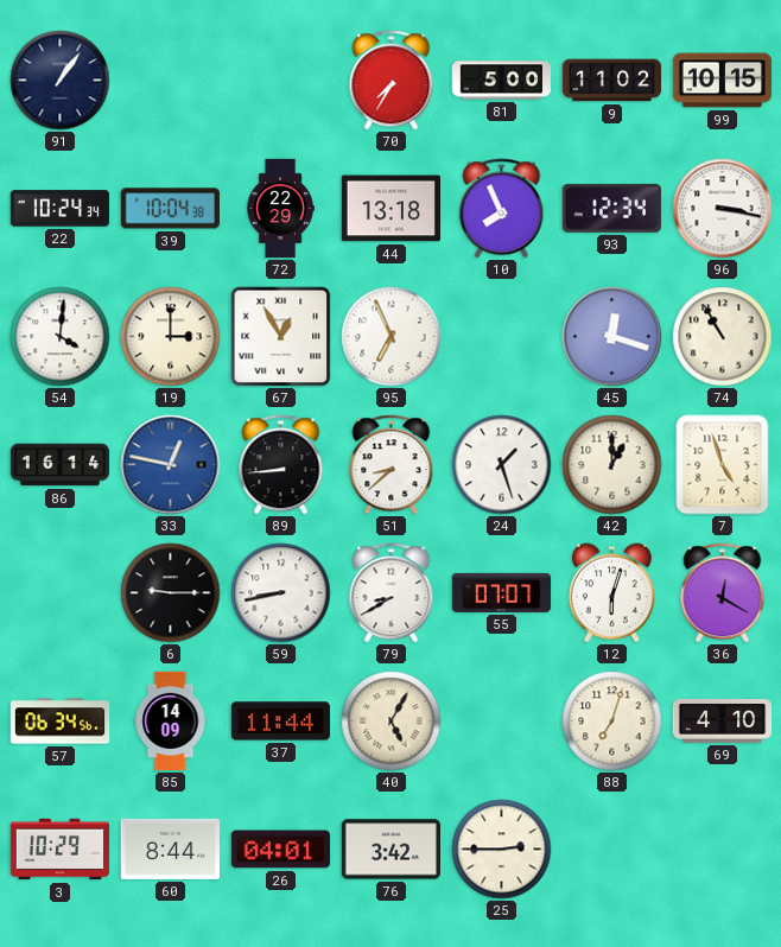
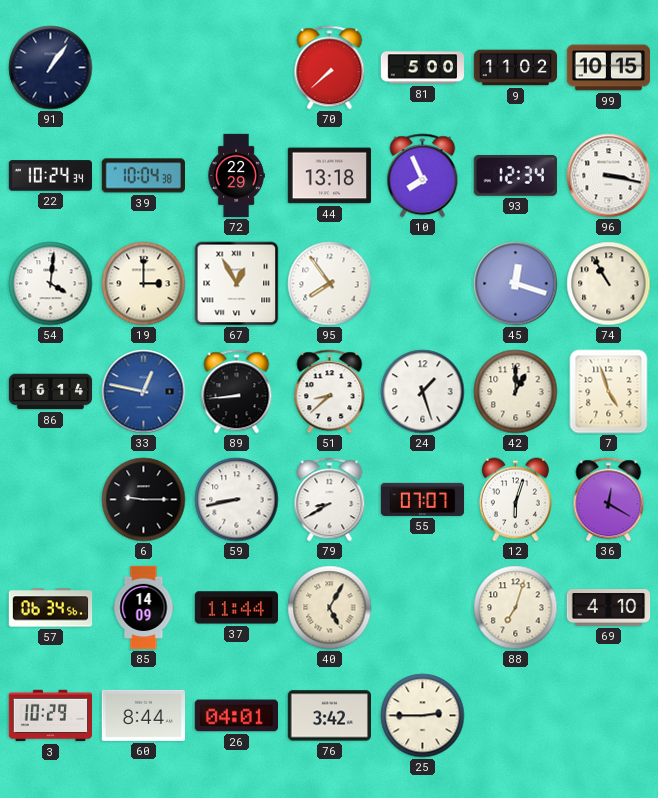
70: 7:35 -> 7:38 (330, 68)
95: 6:56 -> 7:54 (330, 284)
